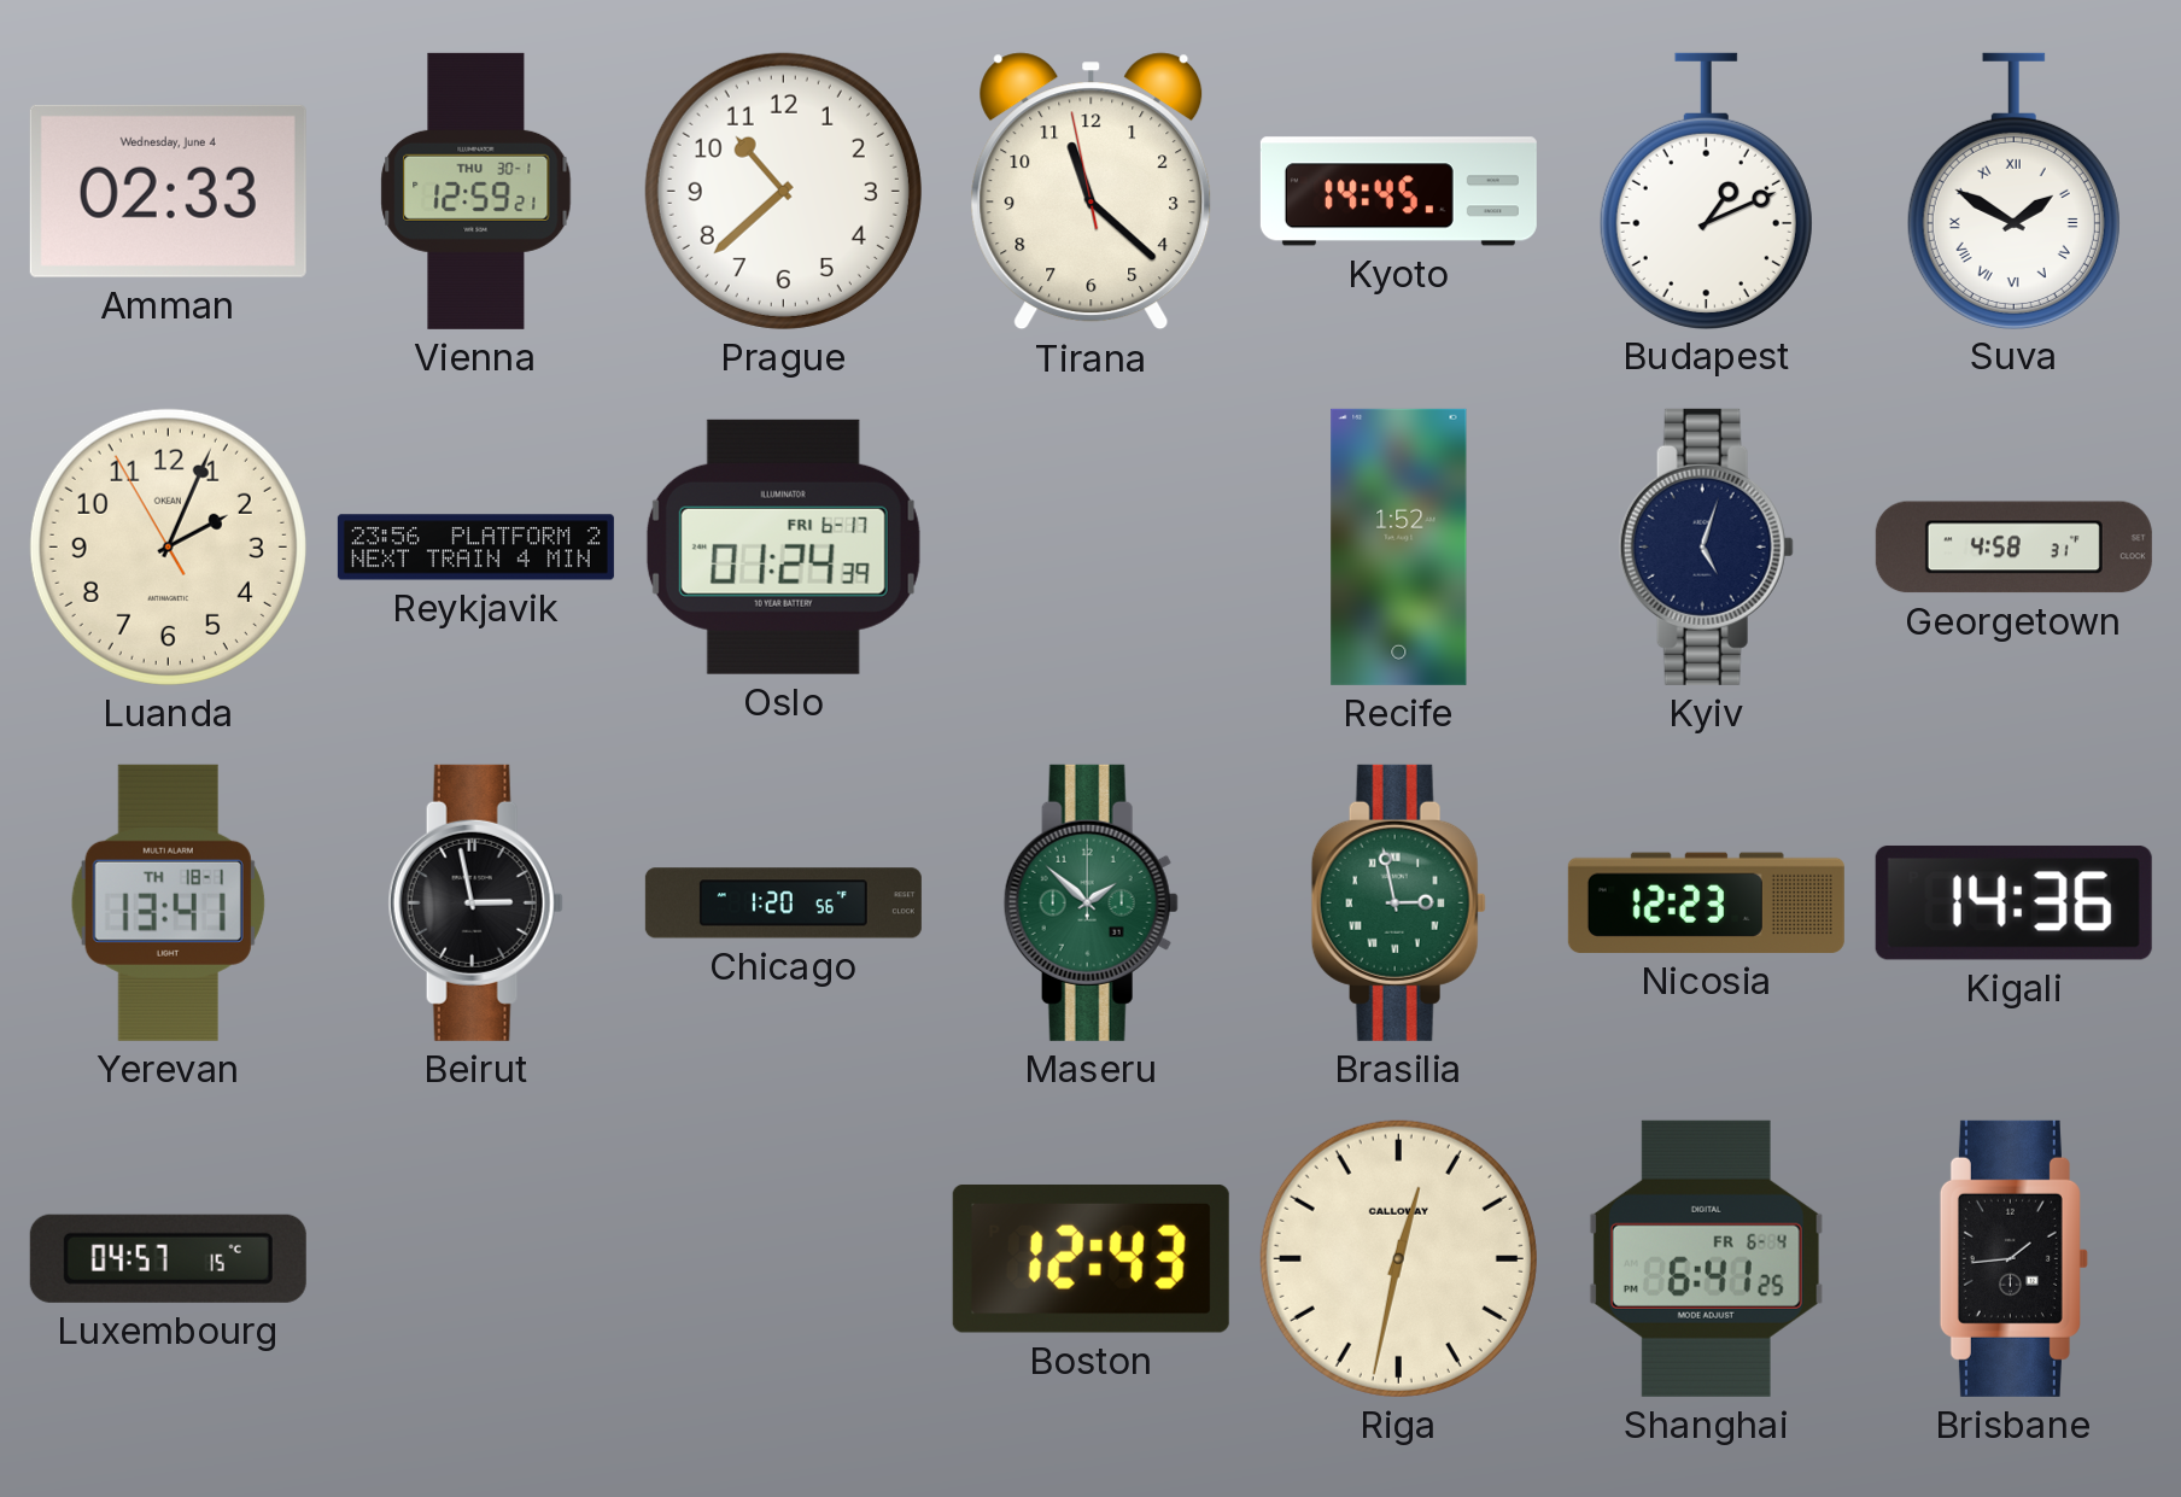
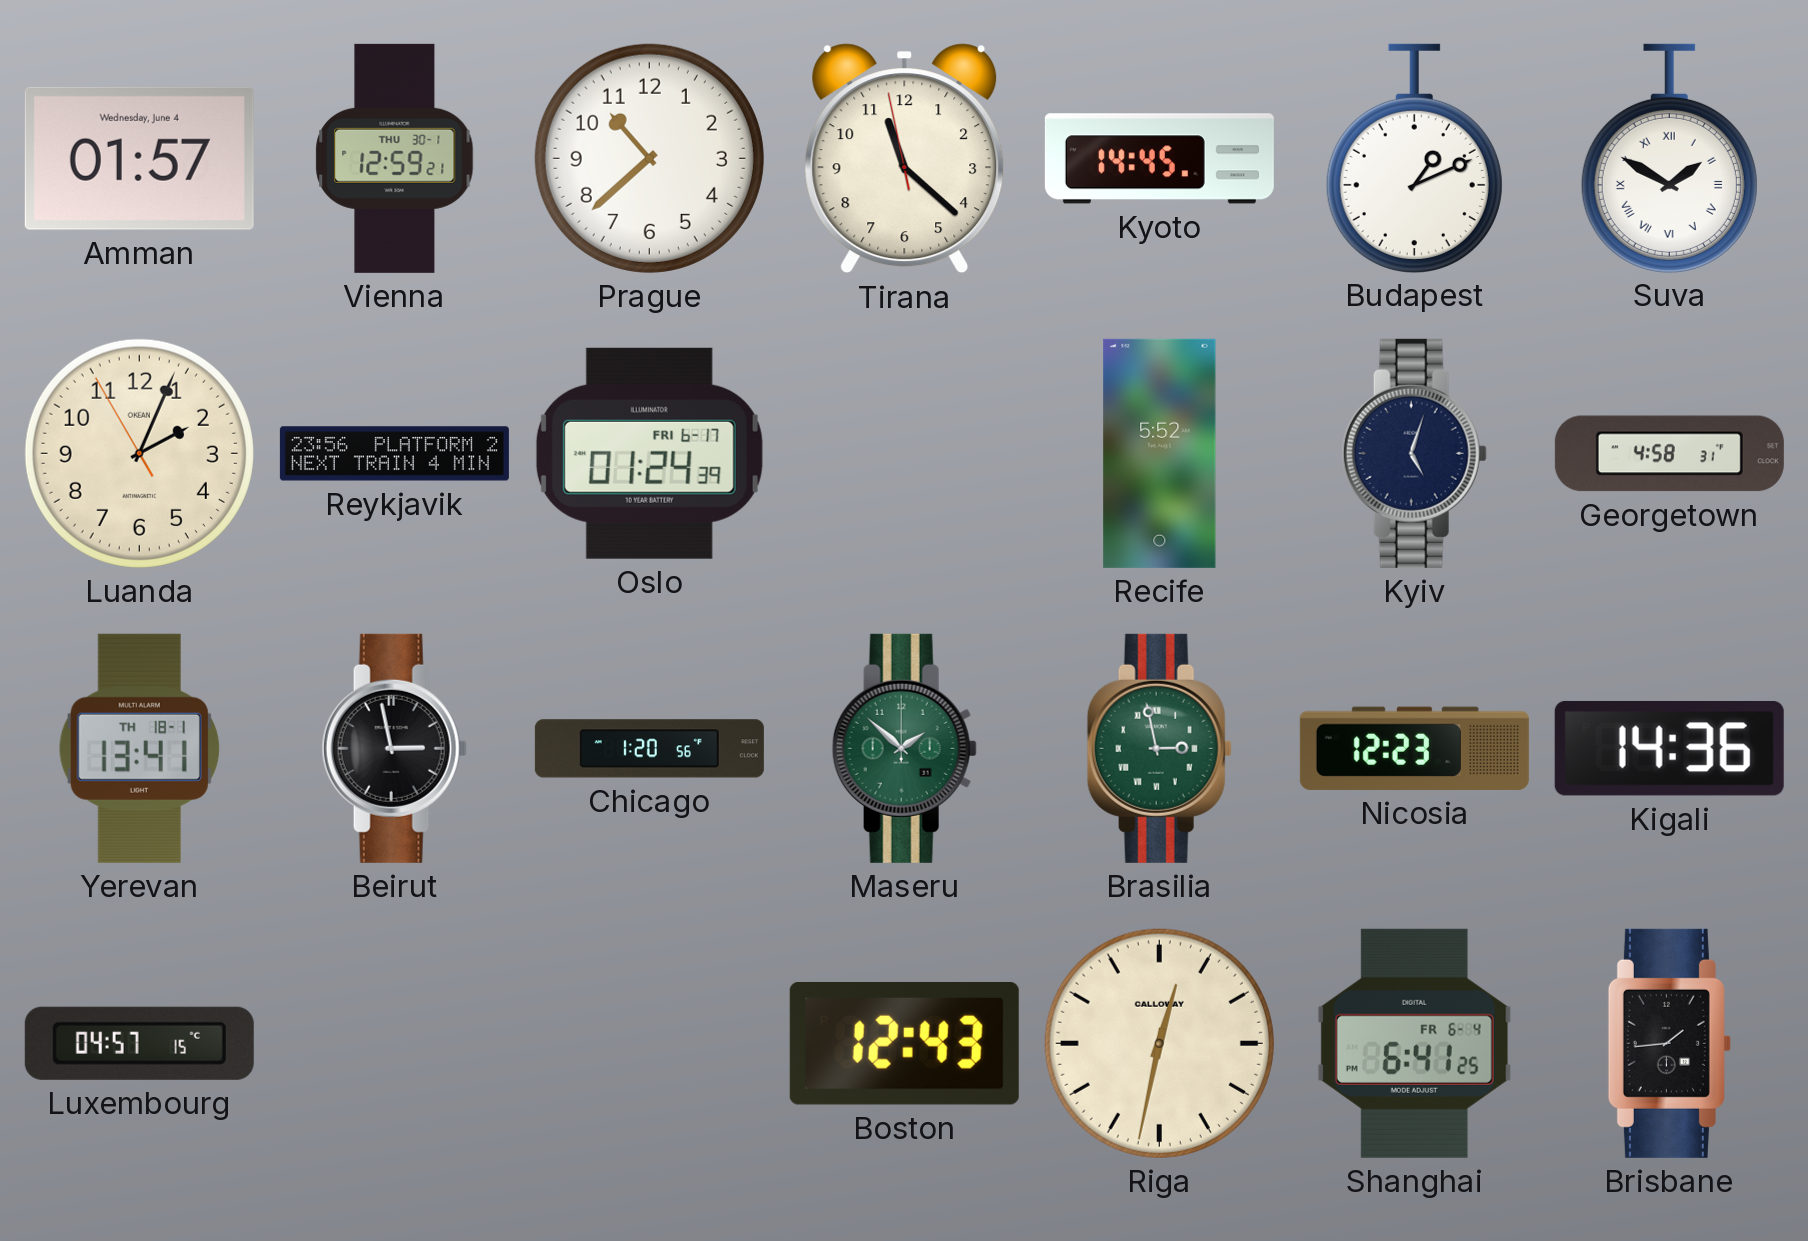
Amman: 02:33 -> 01:57 (139, 158)
Recife: 1:52 -> 5:52 (1160, 453)
